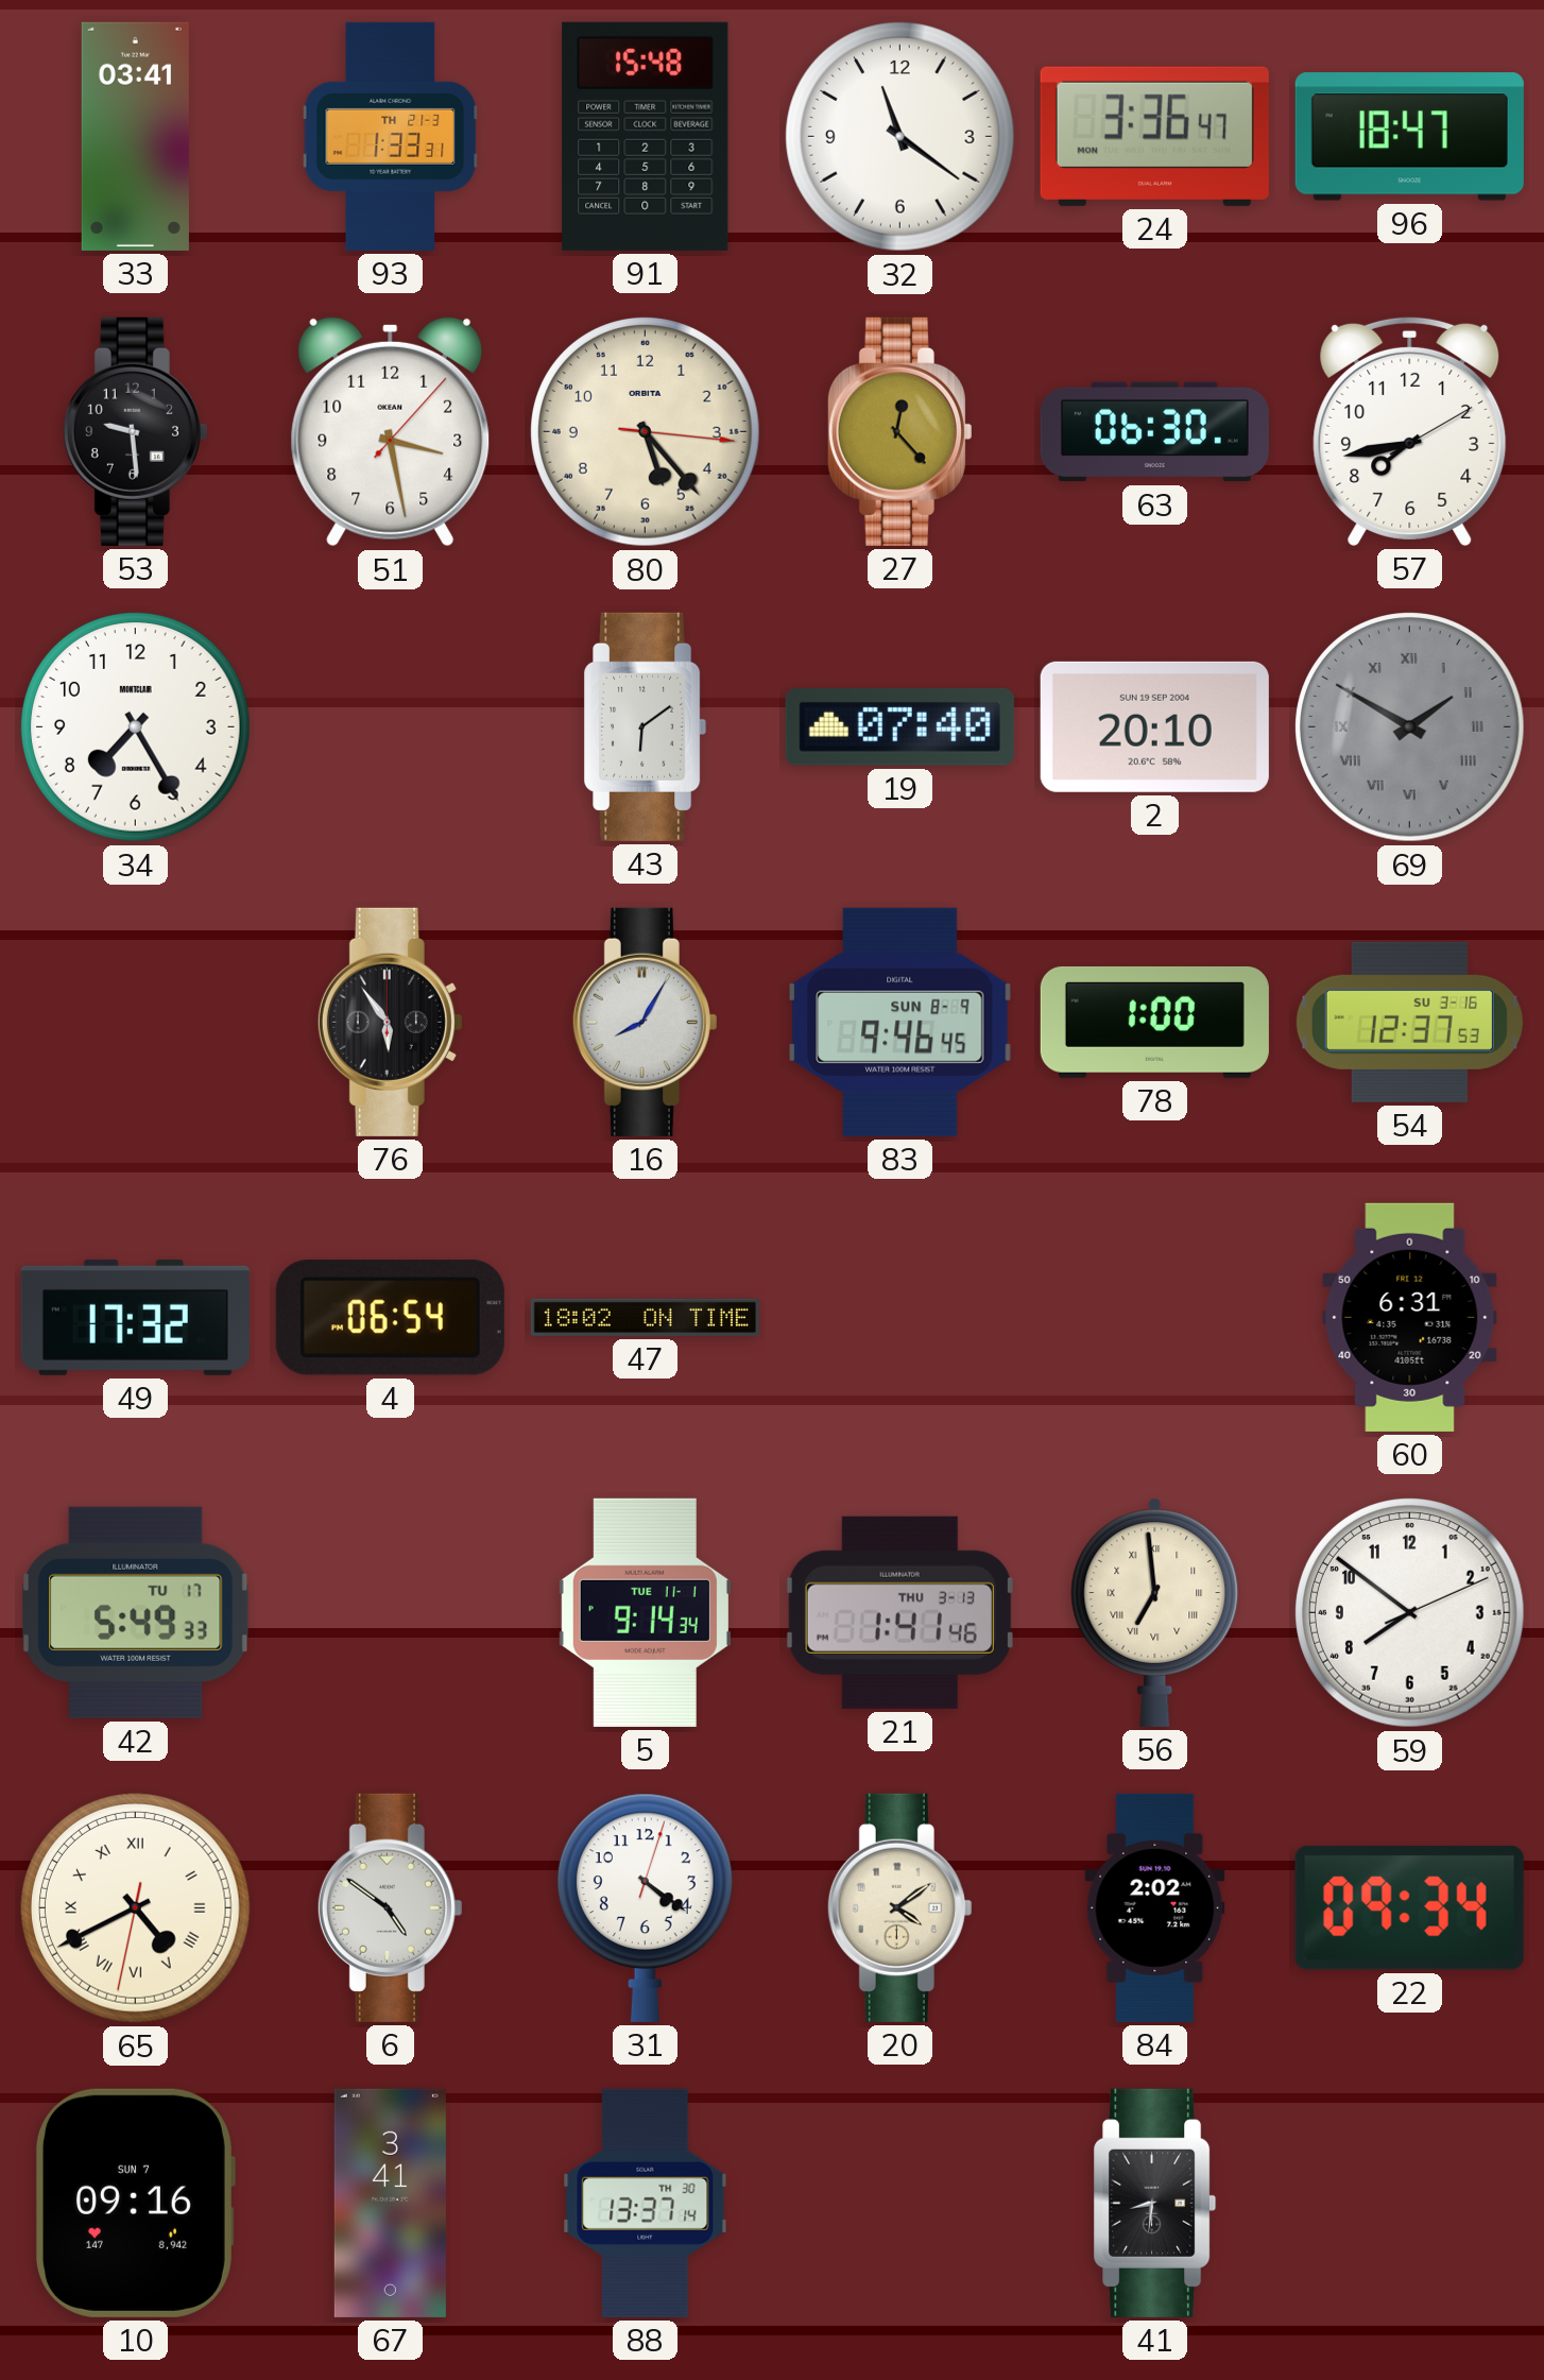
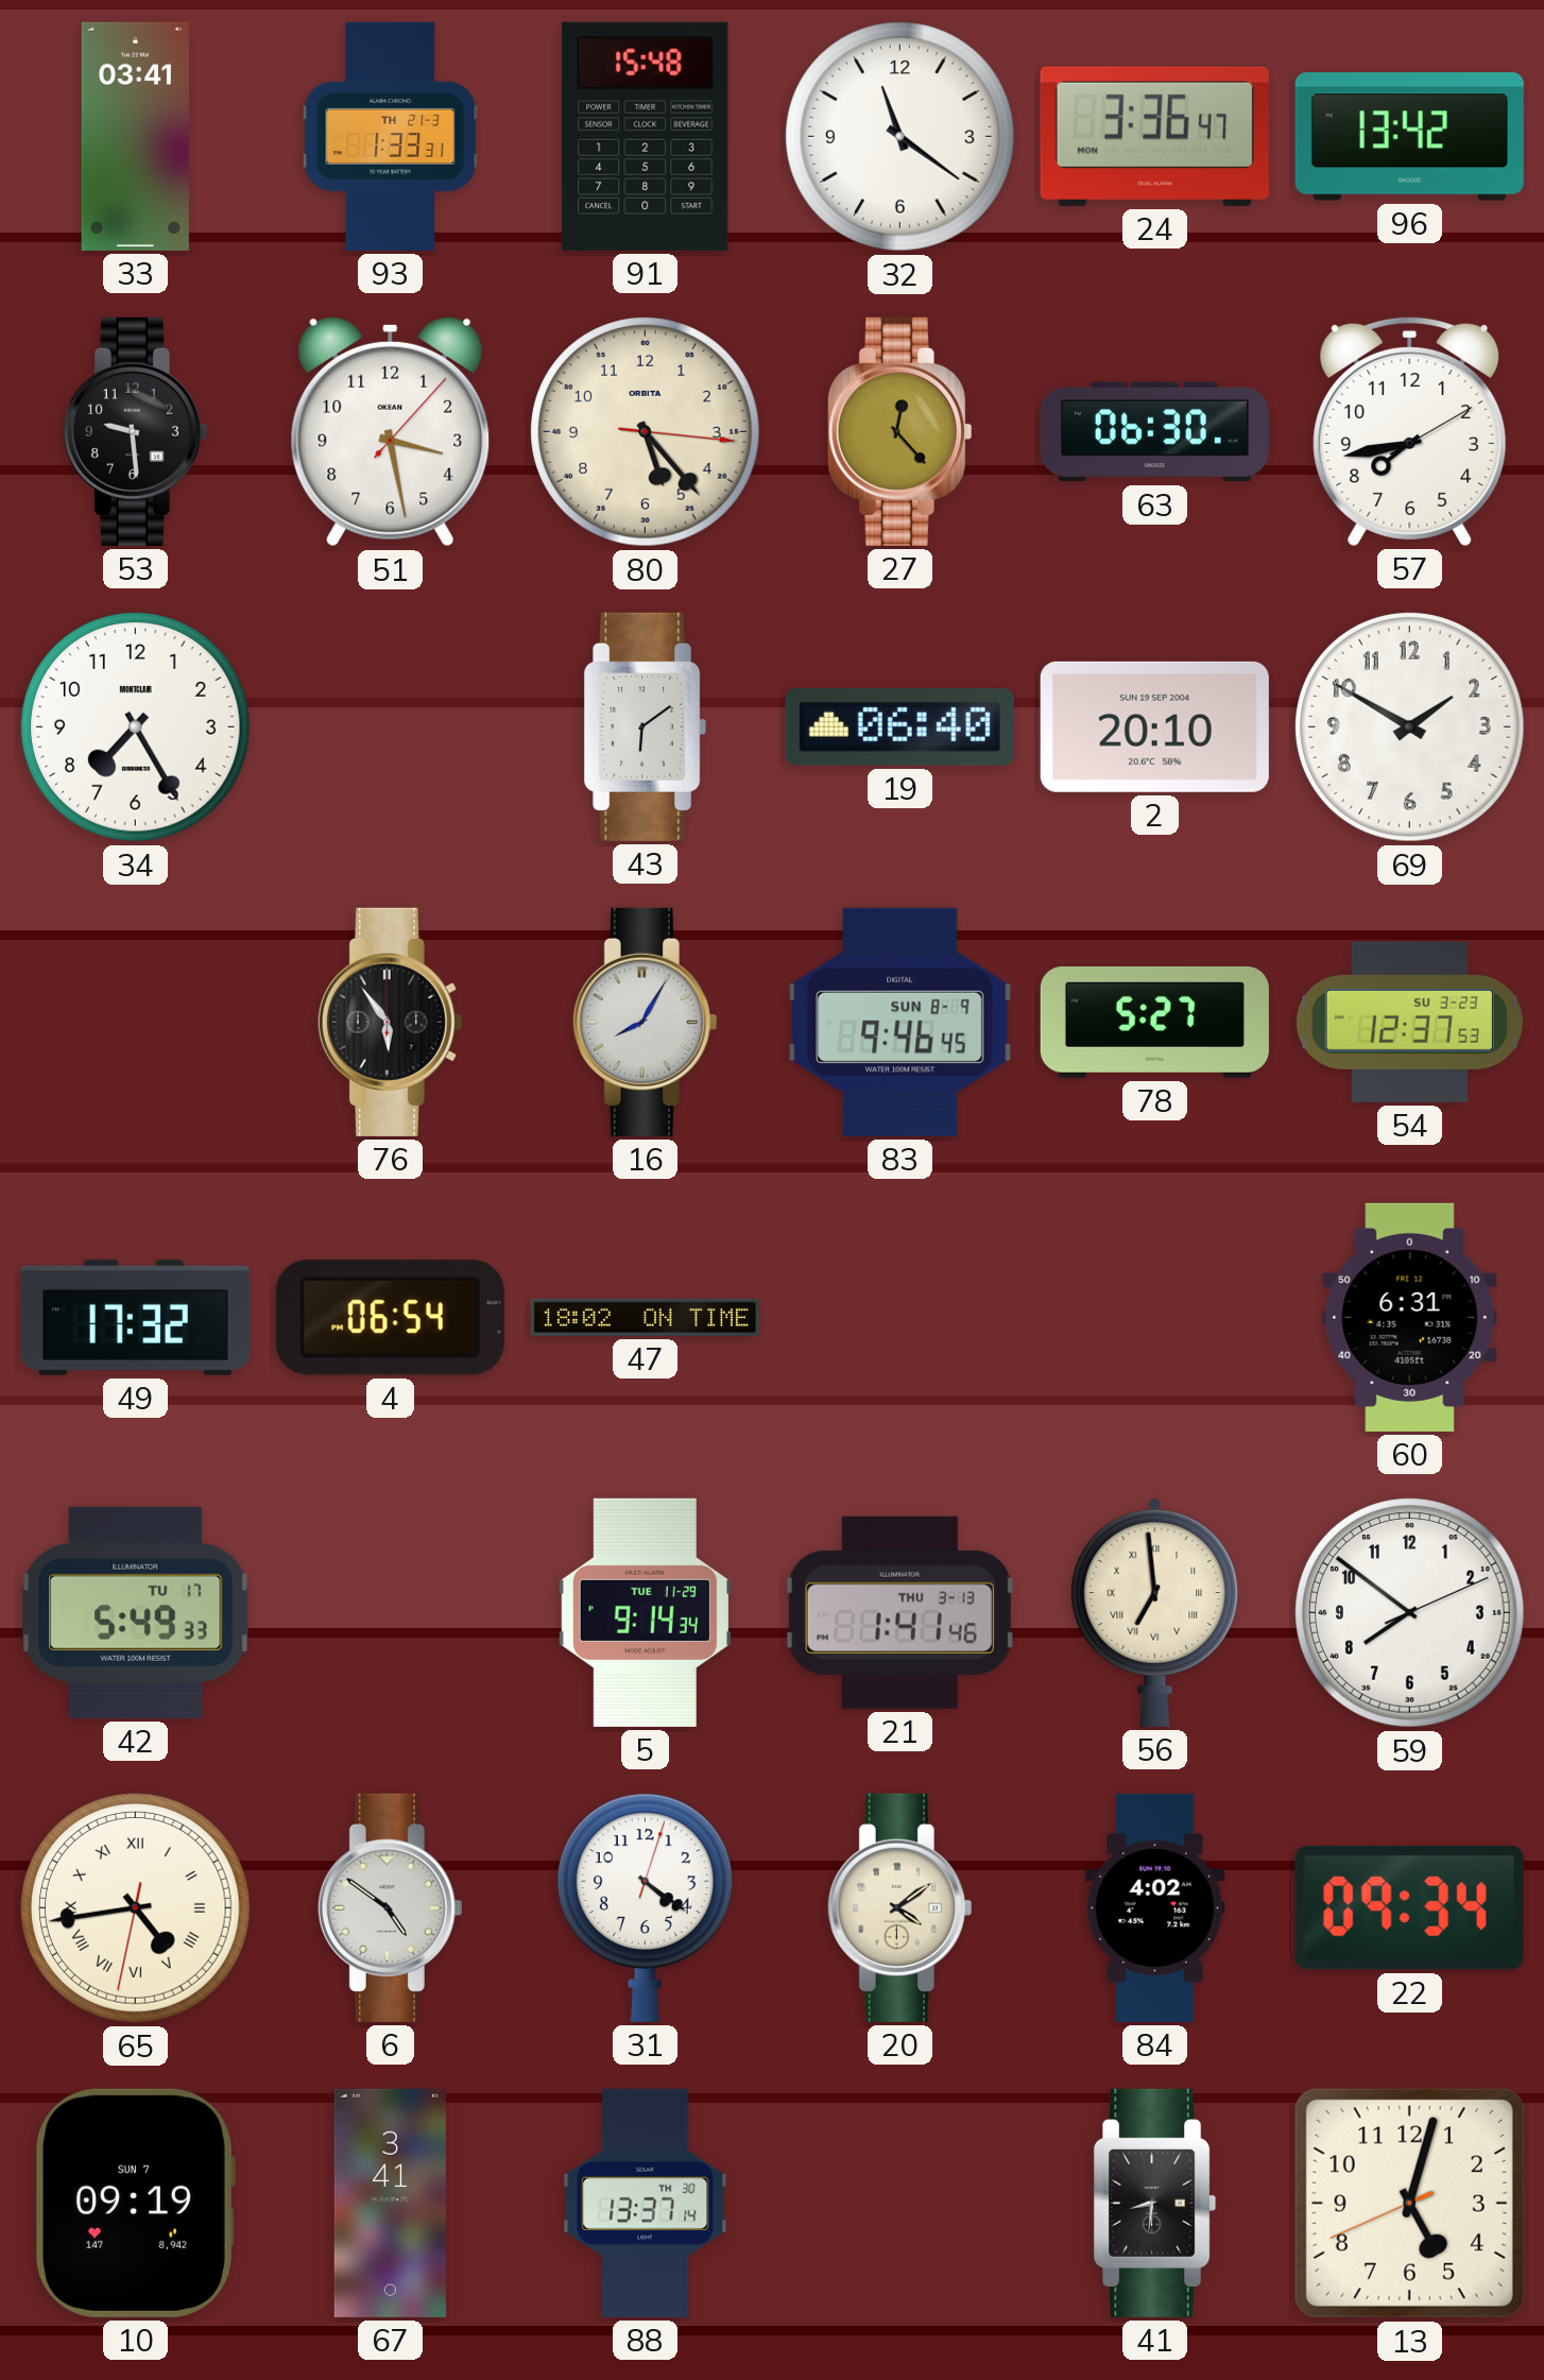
96: 18:47 -> 13:42 (1409, 137)
19: 07:40 -> 06:40 (899, 726)
69 dial: grey -> white (1410, 727)
69 numerals: Roman -> Arabic (1410, 727)
78: 1:00 -> 5:27 (1154, 1022)
54 date: SU 3-16 -> SU 3-23 (1409, 1022)
5 date: TUE 11-1 -> TUE 11-29 (645, 1612)
65: 4:40 -> 4:43 (136, 1908)
84: 2:02 -> 4:02 (1155, 1907)
10: 09:16 -> 09:19 (135, 2203)
13: none -> 5:02 (1409, 2203)
